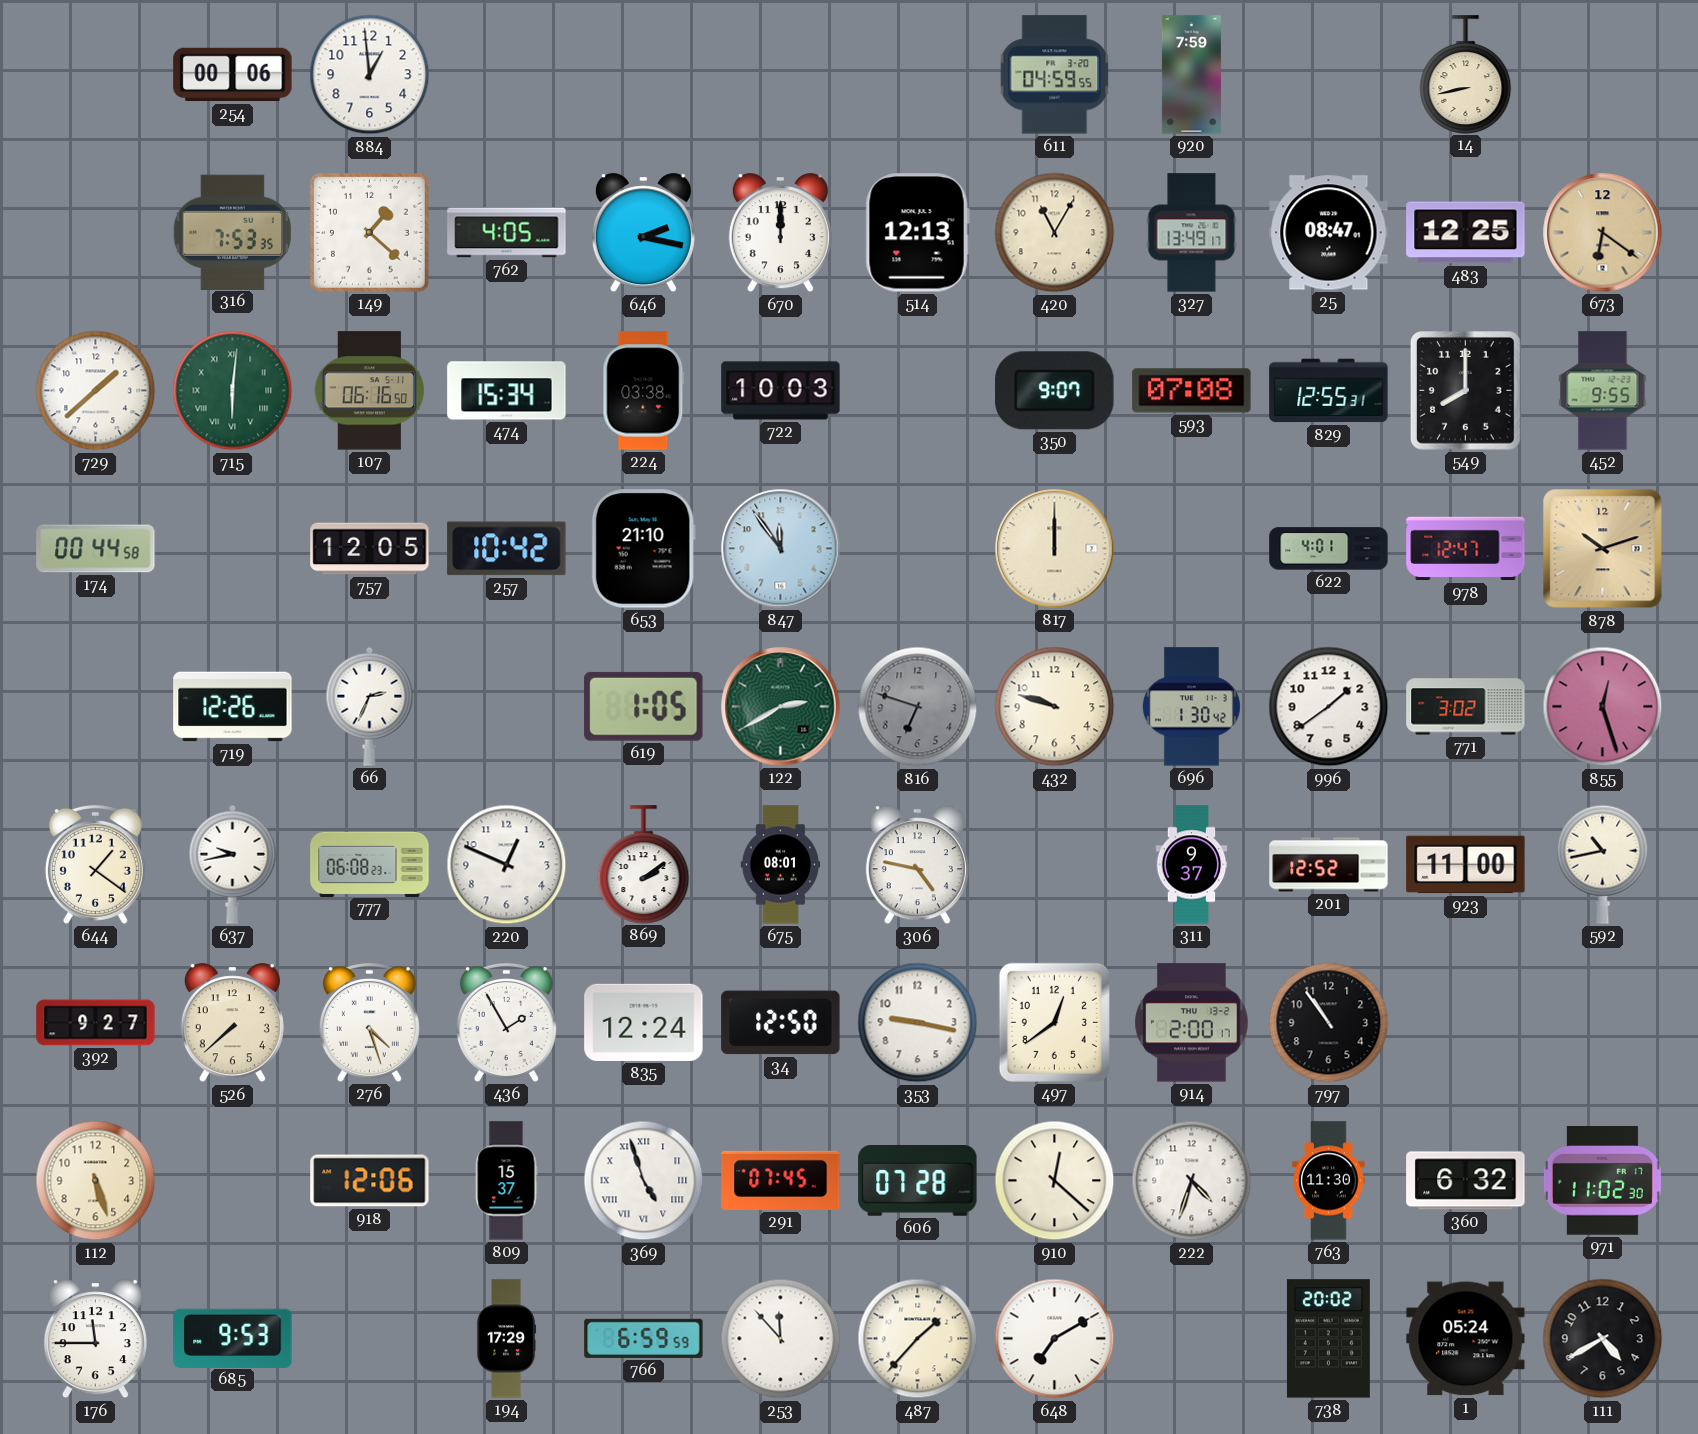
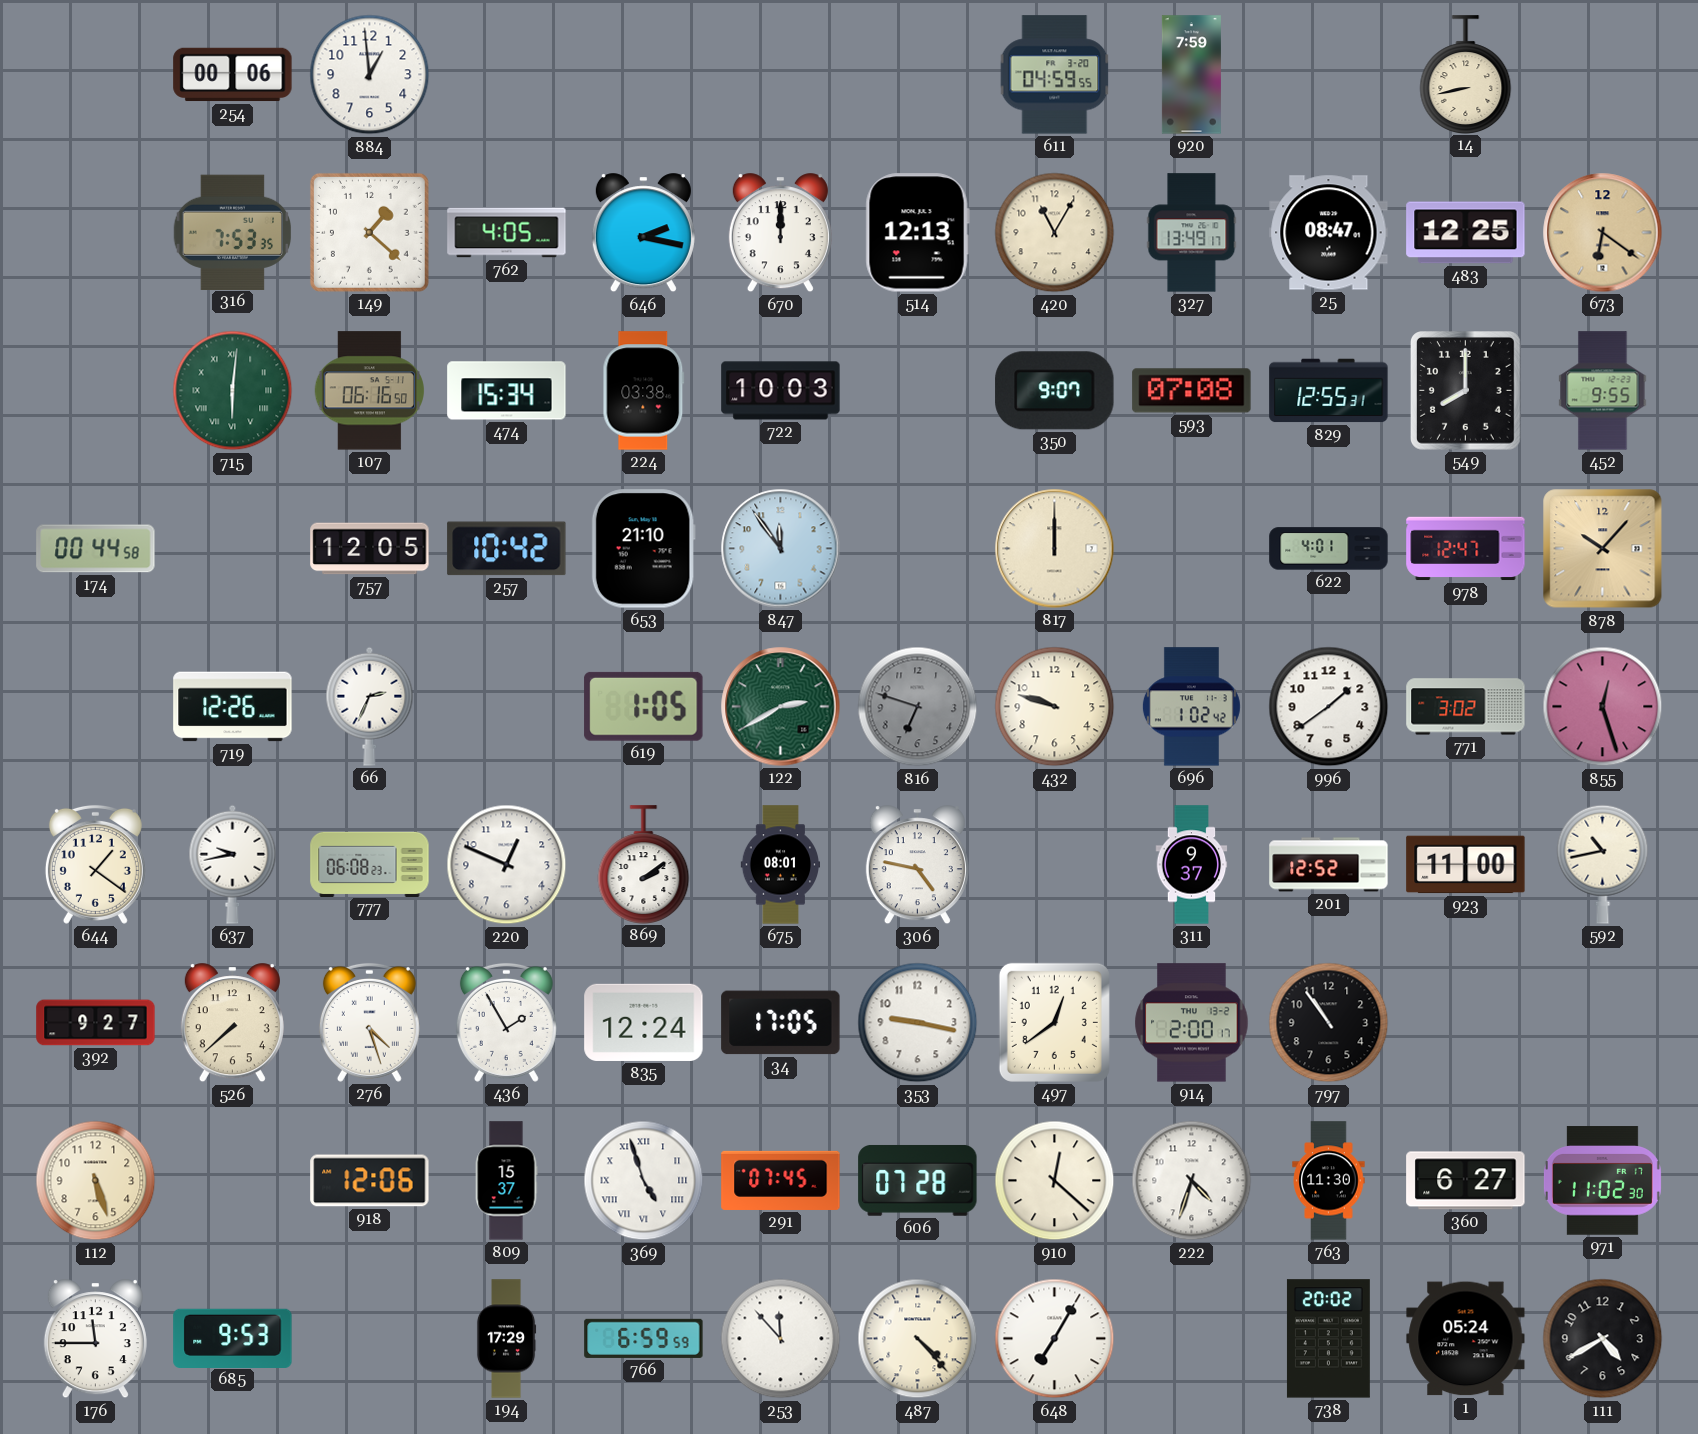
729: 1:38 -> none (96, 391)
878: 10:12 -> 10:07 (1603, 549)
696: 1:30 -> 1:02 (1191, 707)
34: 12:50 -> 17:05 (781, 1023)
360: 6:32 -> 6:27 (1466, 1181)
487: 1:37 -> 4:23 (918, 1339)
648: 7:10 -> 7:05 (1055, 1339)
